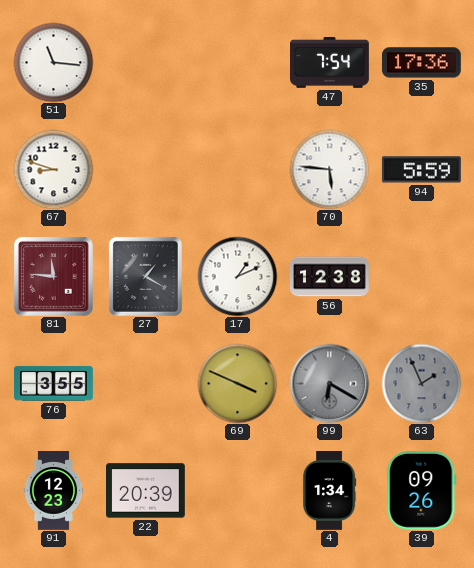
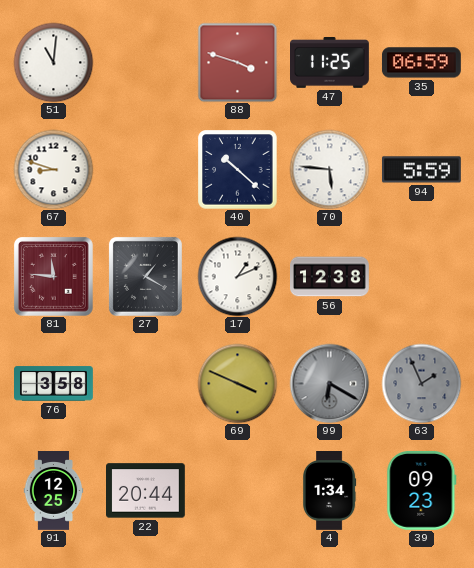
51: 11:16 -> 11:01 (53, 62)
88: none -> 3:48 (237, 62)
47: 7:54 -> 11:25 (330, 63)
35: 17:36 -> 06:59 (422, 63)
40: none -> 10:22 (237, 169)
76: 3:55 -> 3:58 (54, 384)
91: 12:23 -> 12:25 (54, 491)
22: 20:39 -> 20:44 (146, 491)
39: 09:26 -> 09:23 (422, 490)
